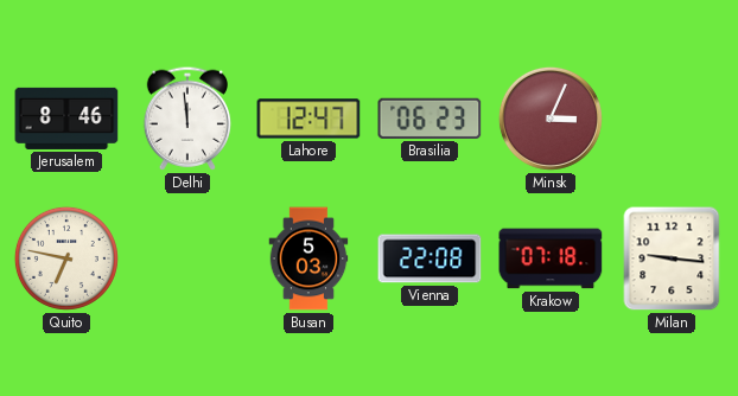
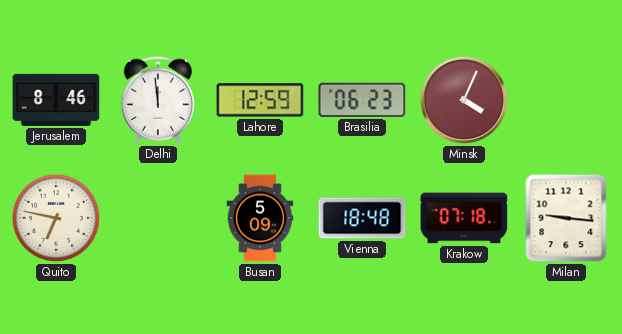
Lahore: 12:47 -> 12:59 (260, 100)
Minsk: 3:04 -> 4:04 (464, 100)
Busan: 5:03 -> 5:09 (260, 218)
Vienna: 22:08 -> 18:48 (362, 218)
